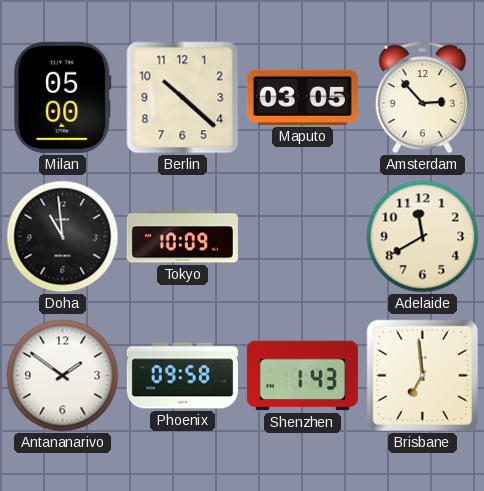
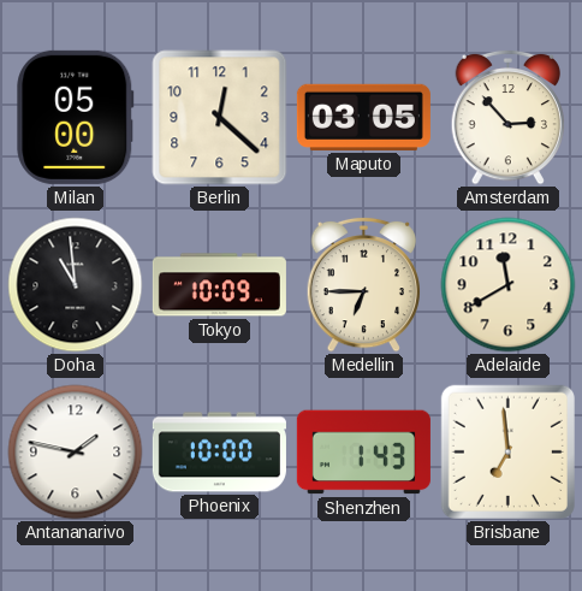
Berlin: 10:22 -> 12:22 (220, 118)
Medellin: none -> 6:45 (363, 284)
Antananarivo: 1:51 -> 1:47 (76, 453)
Phoenix: 09:58 -> 10:00 (219, 453)
